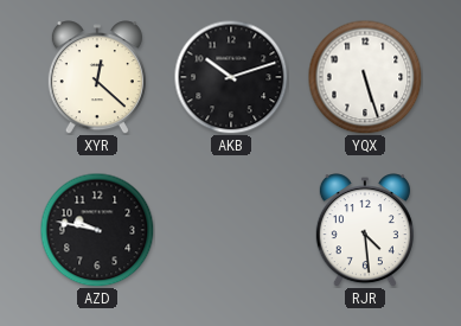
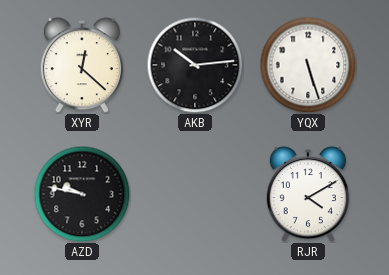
AKB: 10:12 -> 10:14 (195, 65)
RJR: 4:29 -> 4:10 (308, 194)
